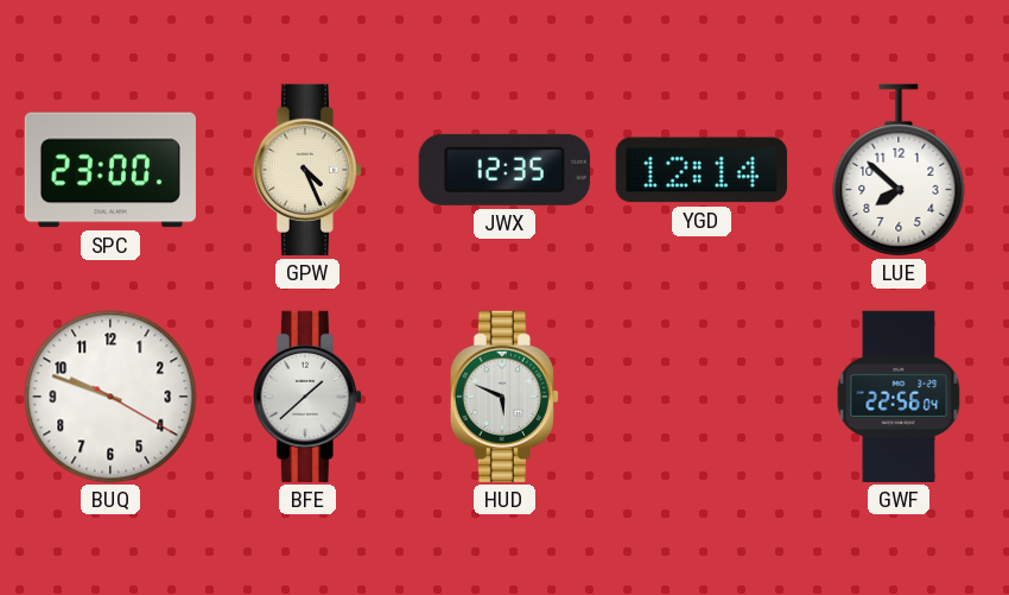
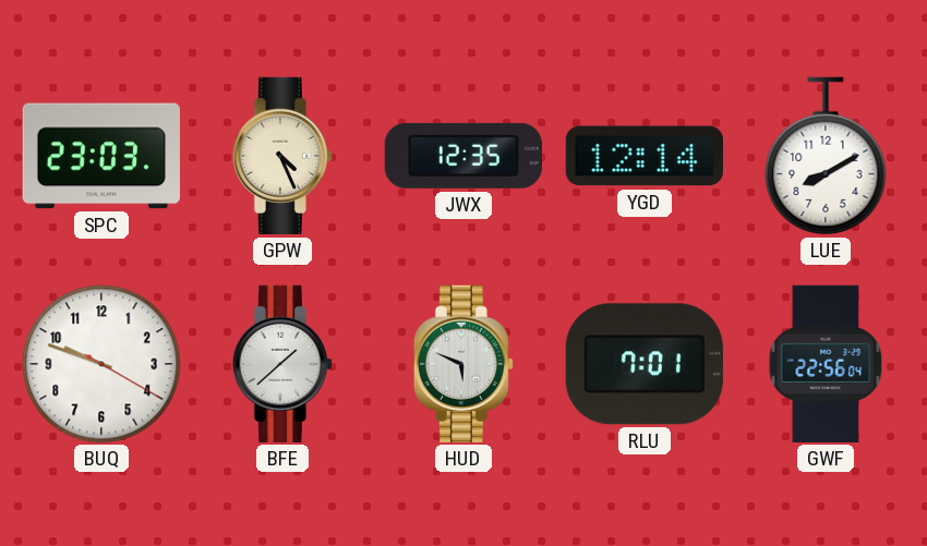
SPC: 23:00 -> 23:03 (101, 156)
LUE: 7:52 -> 8:10 (826, 156)
RLU: none -> 7:01 (645, 364)
